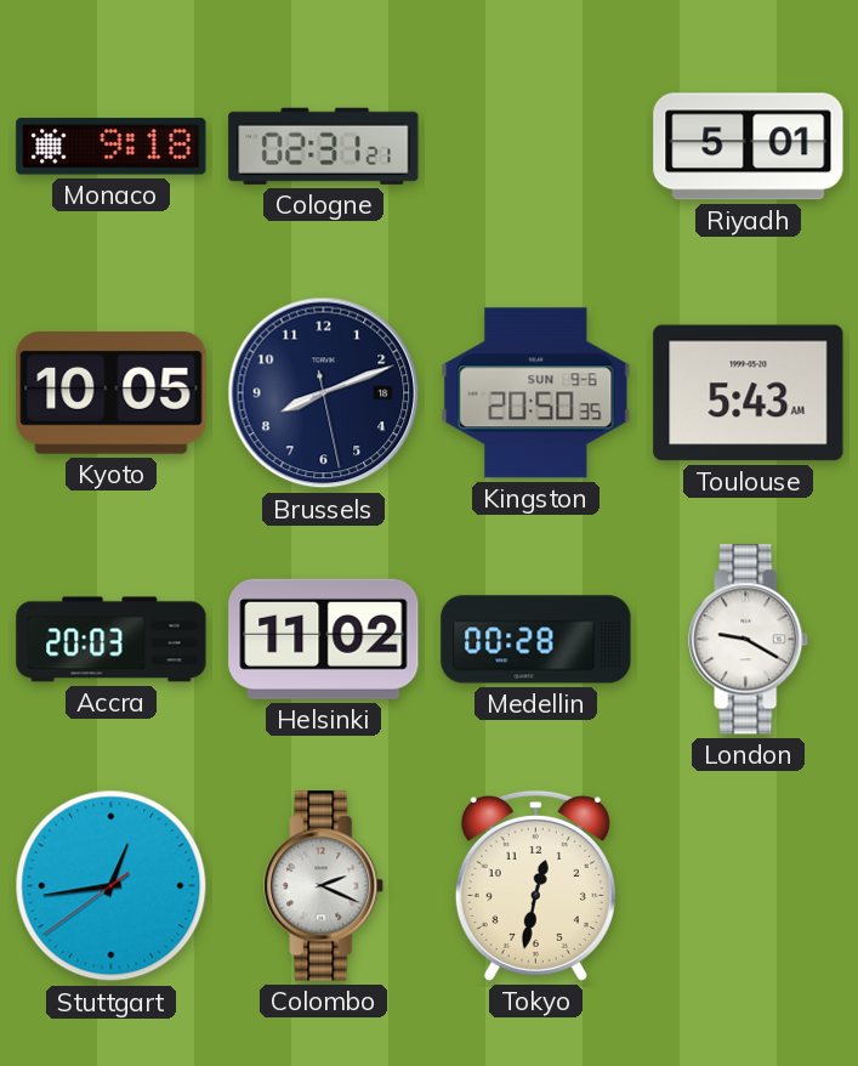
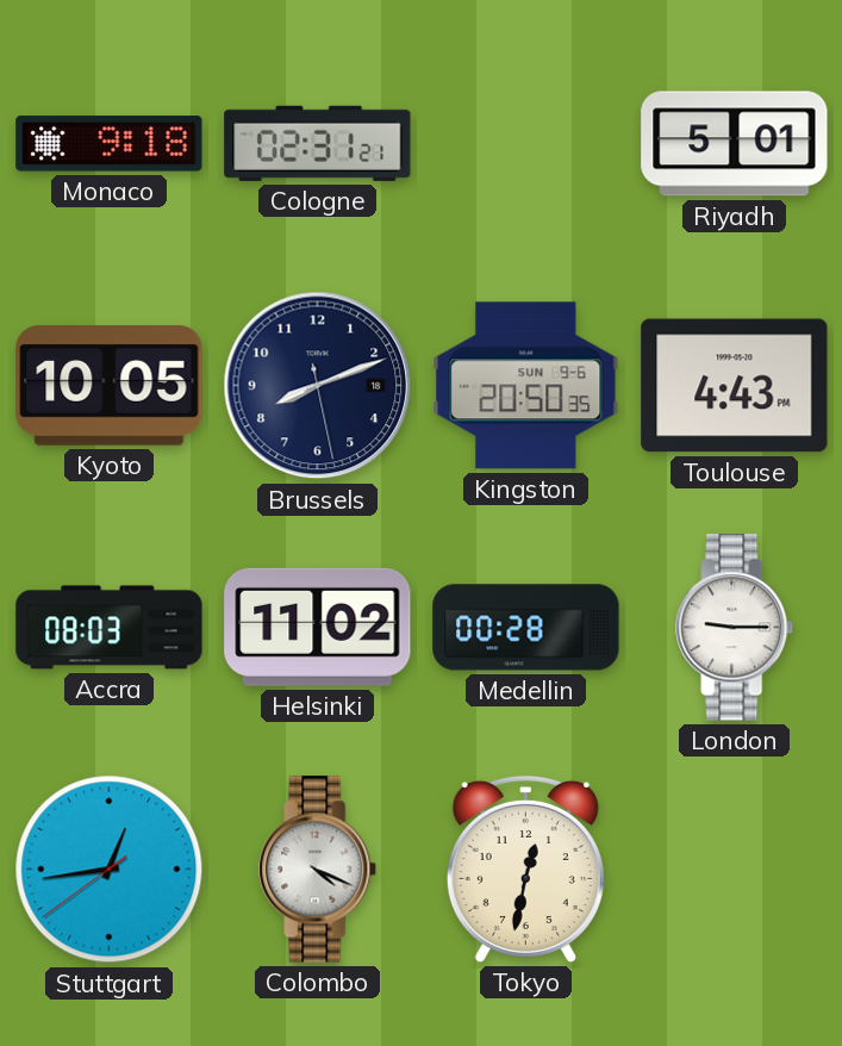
Toulouse: 5:43 -> 4:43 (735, 386)
Accra: 20:03 -> 08:03 (110, 628)
London: 9:20 -> 9:15 (735, 628)
Colombo: 2:19 -> 4:19 (318, 870)
